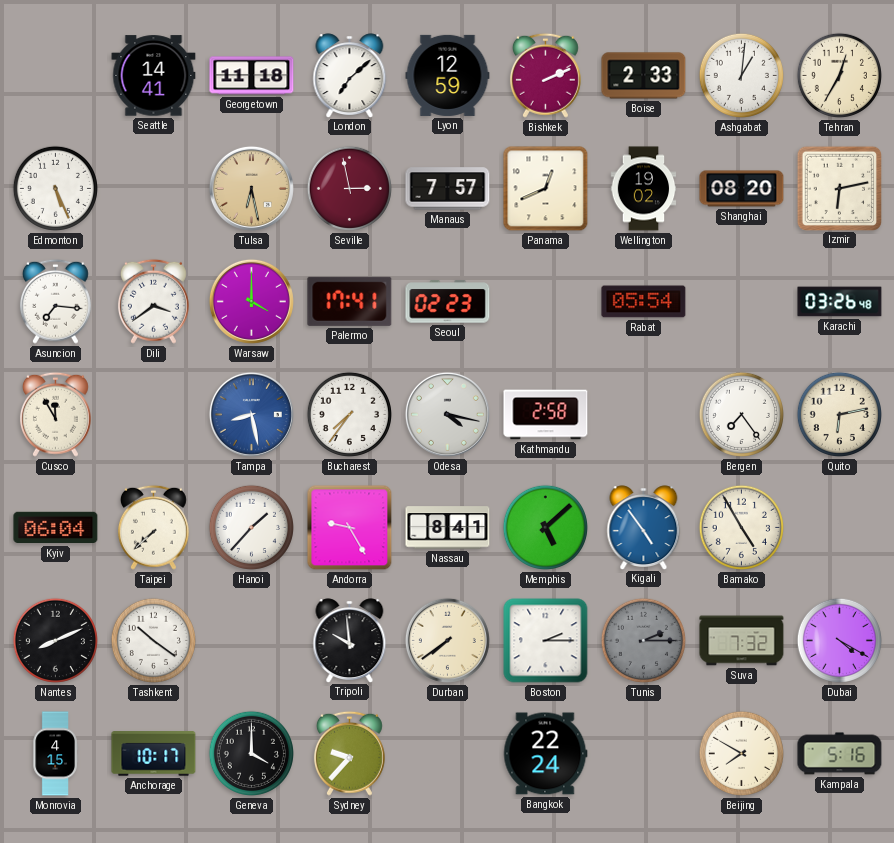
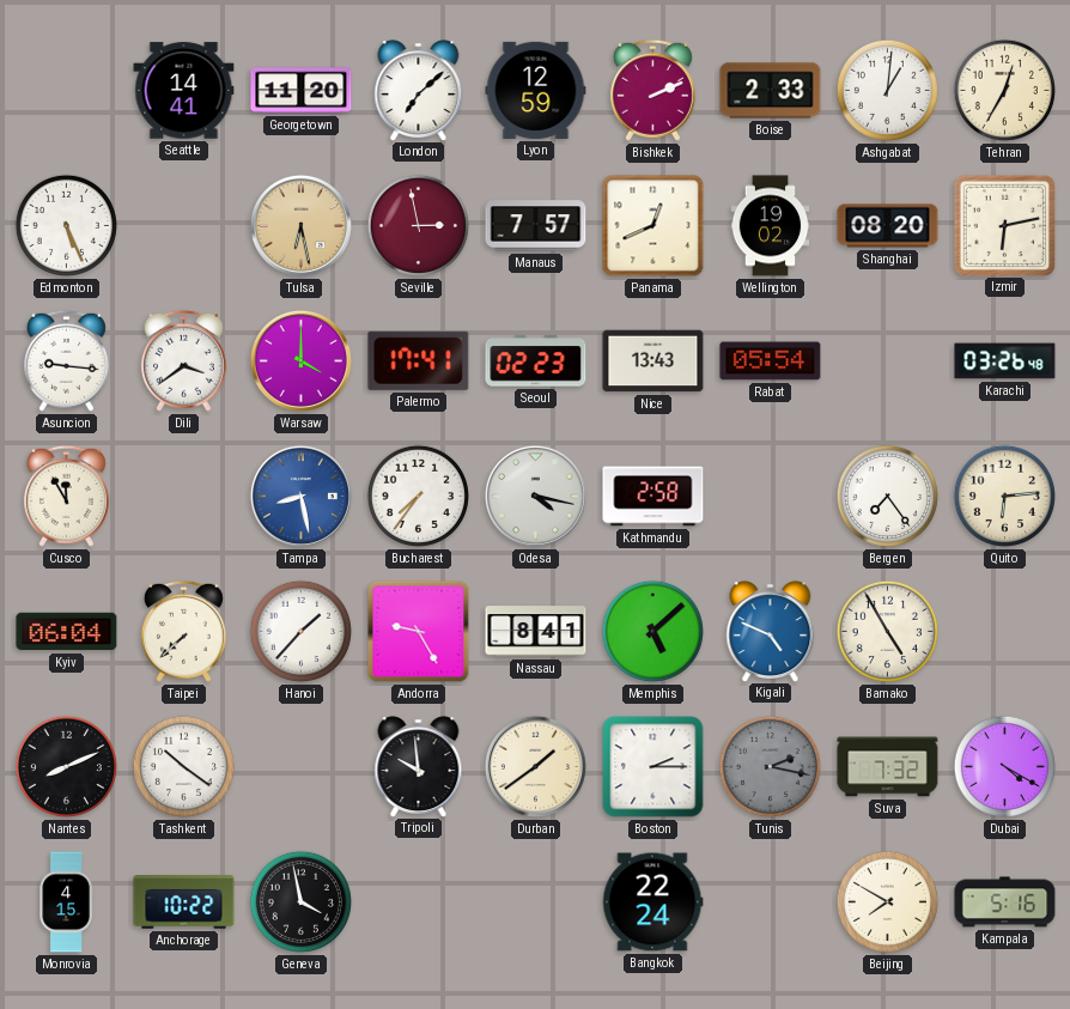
Georgetown: 11:18 -> 11:20 (302, 91)
Asuncion: 7:16 -> 9:16 (66, 360)
Nice: none -> 13:43 (653, 361)
Quito: 6:13 -> 6:14 (1004, 496)
Kigali: 4:54 -> 4:49 (771, 631)
Durban: 7:39 -> 1:39 (535, 766)
Tunis: 2:15 -> 2:17 (770, 766)
Anchorage: 10:17 -> 10:22 (184, 902)
Geneva: 4:00 -> 3:58 (300, 901)
Sydney: 9:37 -> none (349, 753)
